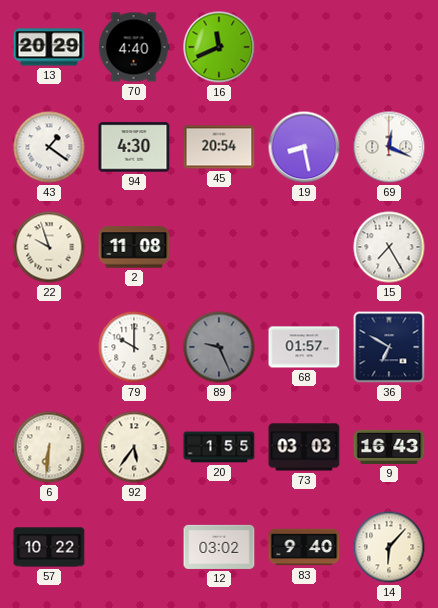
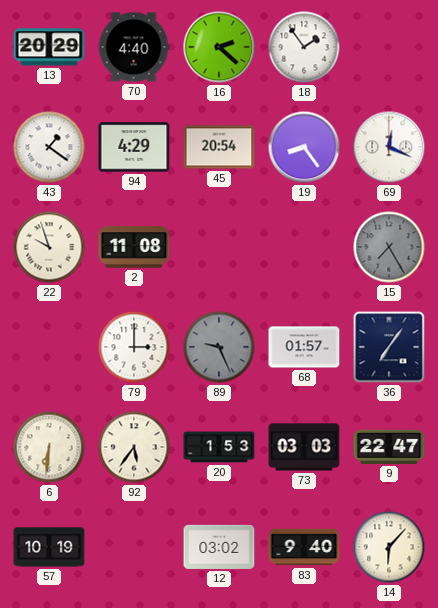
16: 11:41 -> 2:22 (219, 47)
18: none -> 1:54 (304, 47)
94: 4:30 -> 4:29 (134, 147)
19: 8:28 -> 8:24 (304, 147)
15 dial: white -> grey (389, 247)
79: 10:00 -> 3:00 (134, 347)
36: 6:50 -> 7:06 (389, 347)
20: 1:55 -> 1:53 (219, 447)
9: 16:43 -> 22:47 (389, 447)
57: 10:22 -> 10:19 (49, 547)
